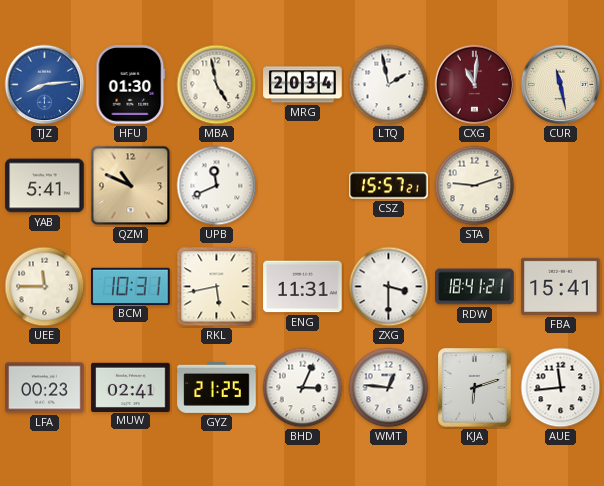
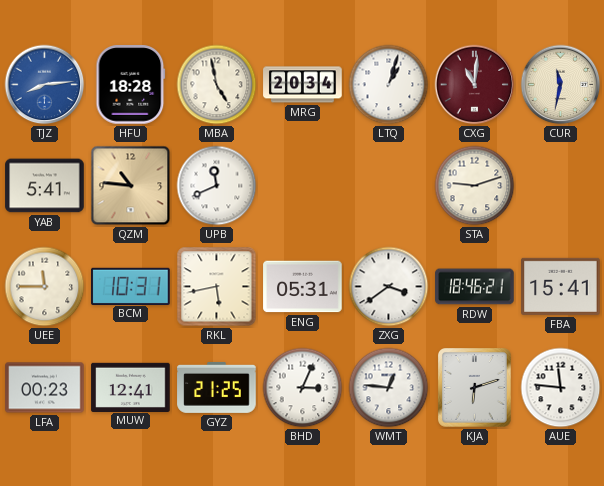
HFU: 01:30 -> 18:28 (131, 85)
LTQ: 1:58 -> 1:03 (389, 85)
CUR: 11:28 -> 11:32 (561, 85)
QZM: 10:49 -> 10:46 (131, 186)
CSZ: 15:57 -> none (389, 186)
ENG: 11:31 -> 05:31 (303, 287)
ZXG: 3:30 -> 3:39 (389, 287)
RDW: 18:41 -> 18:46 (475, 287)
MUW: 02:41 -> 12:41 (131, 387)
AUE: 11:44 -> 11:46 (561, 388)
